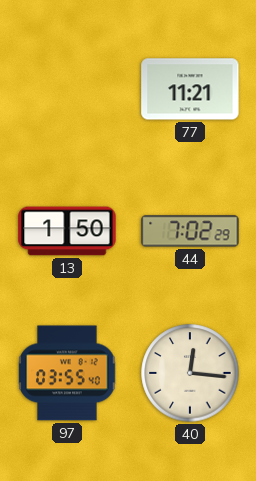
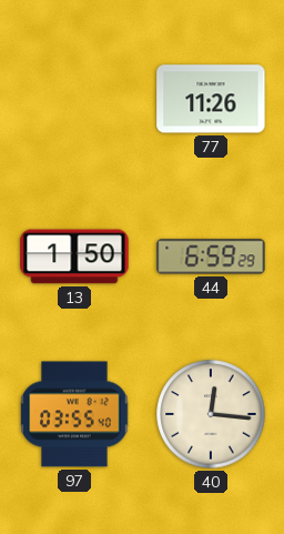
77: 11:21 -> 11:26 (211, 99)
44: 7:02 -> 6:59 (211, 256)
